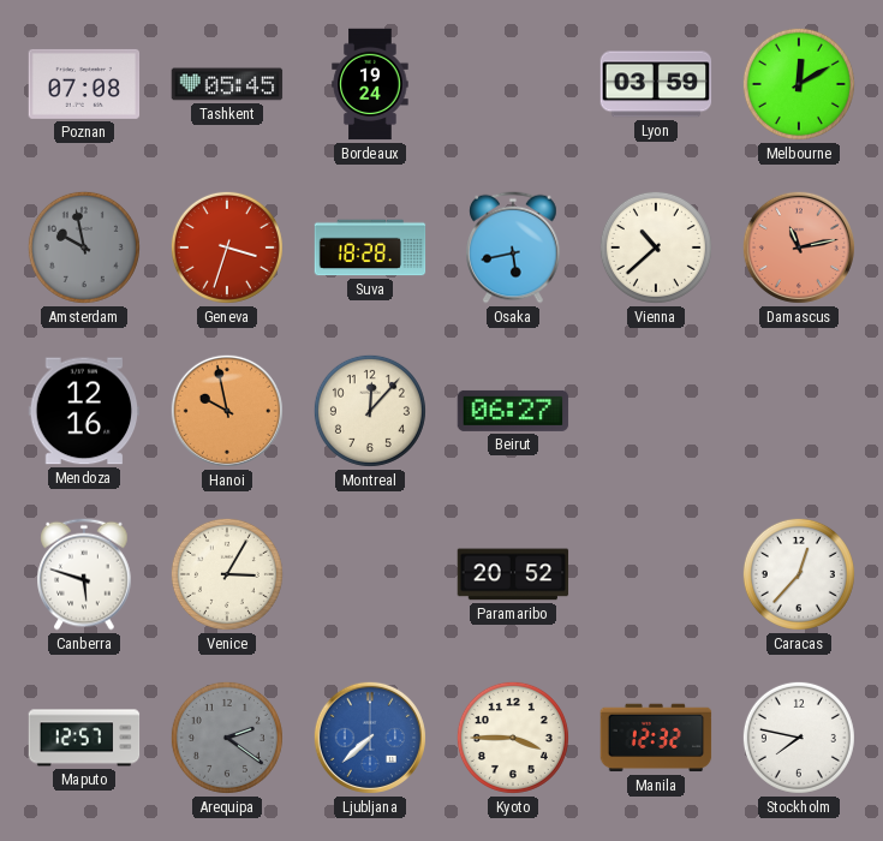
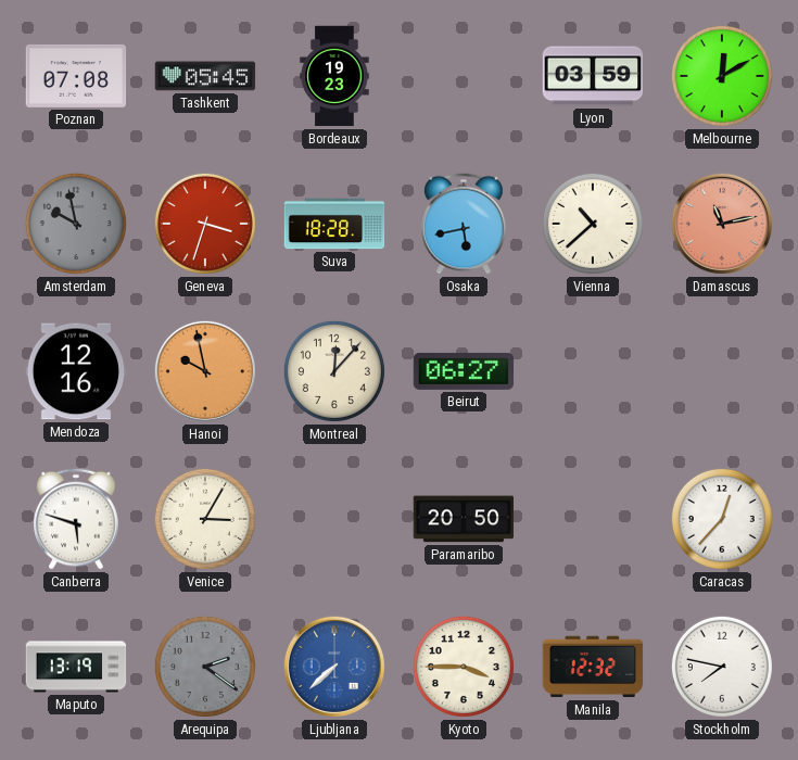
Bordeaux: 19:24 -> 19:23 (334, 76)
Paramaribo: 20:52 -> 20:50 (464, 519)
Maputo: 12:57 -> 13:19 (76, 667)
